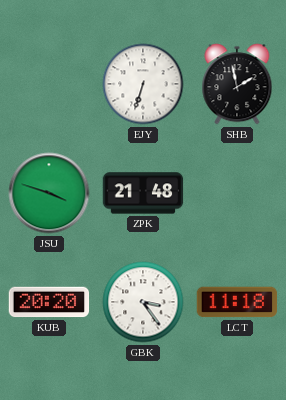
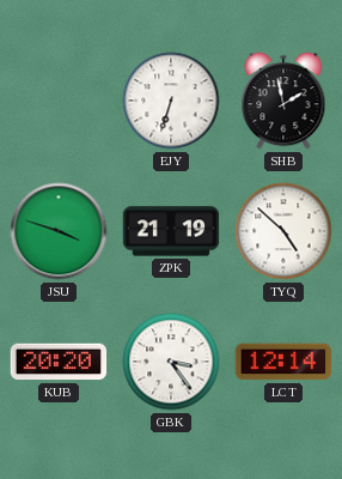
ZPK: 21:48 -> 21:19 (171, 231)
TYQ: none -> 4:52 (283, 231)
LCT: 11:18 -> 12:14 (283, 362)
